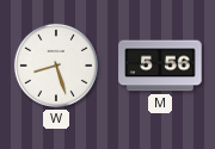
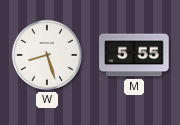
M: 5:56 -> 5:55 (134, 55)
